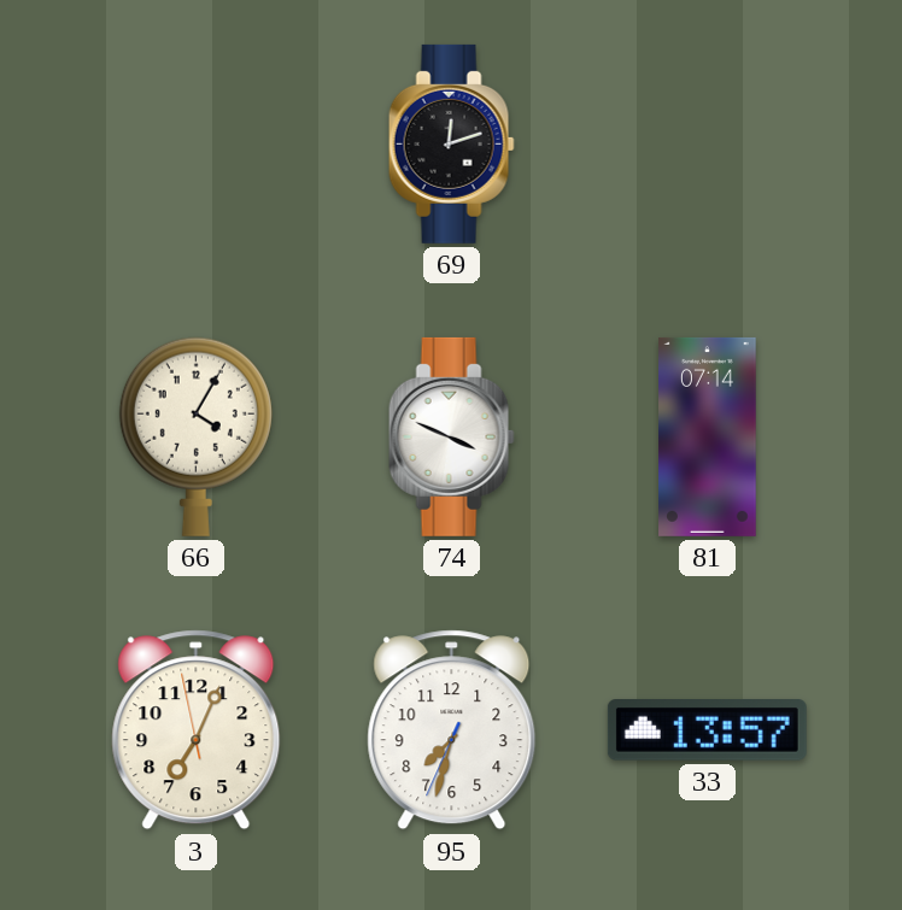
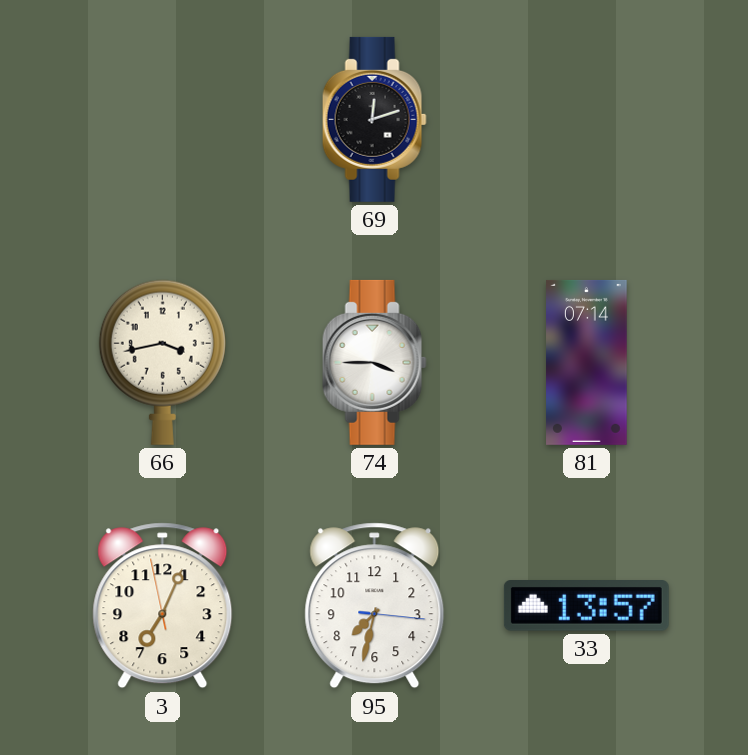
66: 4:05 -> 3:43 (162, 362)
74: 3:49 -> 3:45 (374, 362)
95: 7:32:34 -> 7:32:16 (375, 606)
